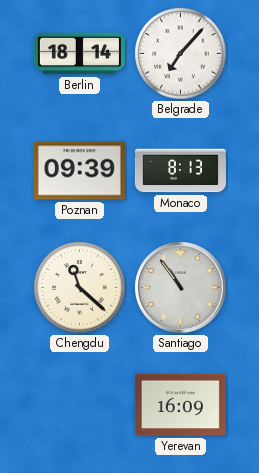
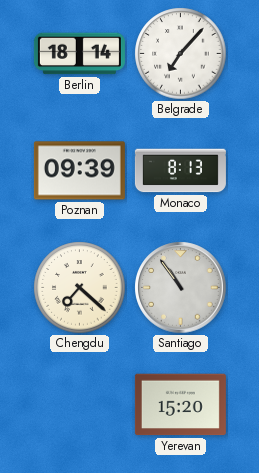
Chengdu: 11:22 -> 7:22 (80, 288)
Yerevan: 16:09 -> 15:20 (180, 405)
